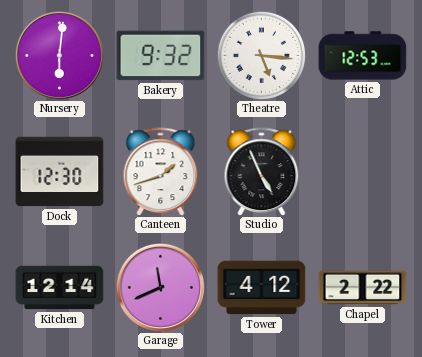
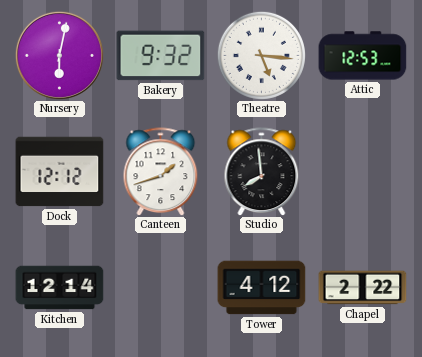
Nursery: 6:01 -> 6:02 (59, 55)
Dock: 12:30 -> 12:12 (60, 172)
Studio: 4:56 -> 7:59 (262, 172)
Garage: 11:41 -> none (160, 287)
